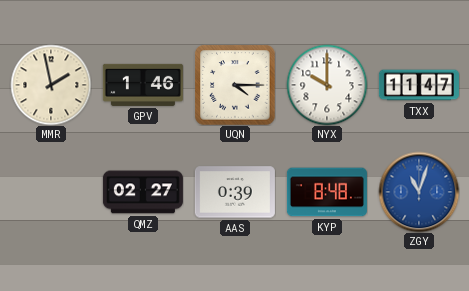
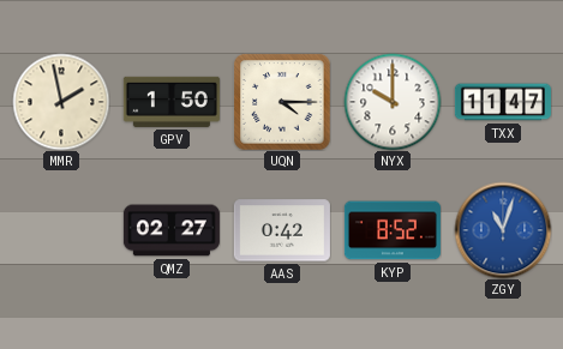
GPV: 1:46 -> 1:50 (172, 102)
AAS: 0:39 -> 0:42 (282, 230)
KYP: 8:48 -> 8:52 (393, 230)
